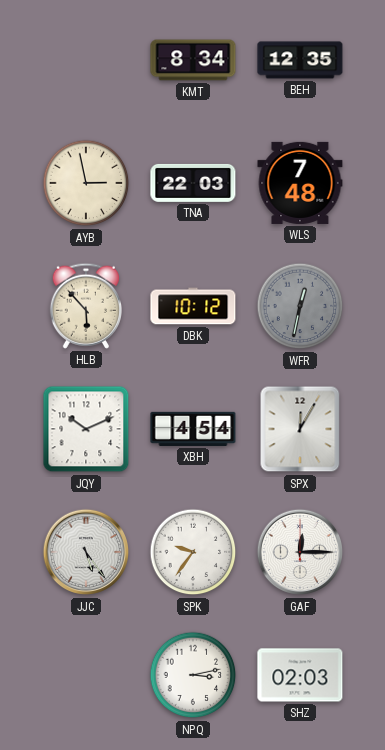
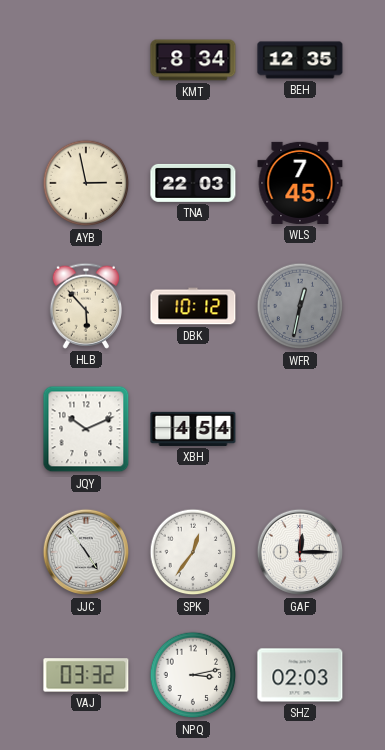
WLS: 7:48 -> 7:45 (300, 183)
SPX: 12:05 -> none (300, 429)
JJC: 5:24 -> 4:54 (86, 552)
SPK: 9:36 -> 12:36 (193, 552)
VAJ: none -> 03:32 (86, 675)
